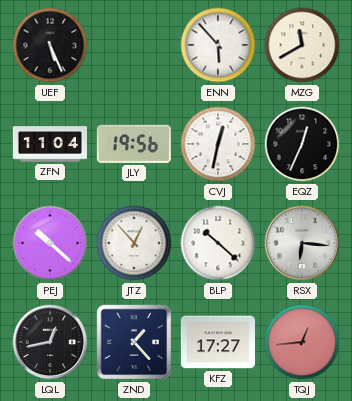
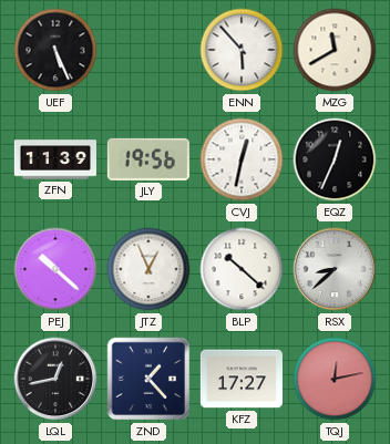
ZFN: 11:04 -> 11:39 (55, 159)
JTZ: 12:53 -> 12:56 (148, 269)
RSX: 6:16 -> 8:38 (335, 269)
TQJ: 12:44 -> 12:13 (335, 379)
